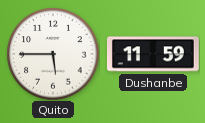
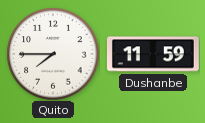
Quito: 5:45 -> 7:45 (53, 54)
